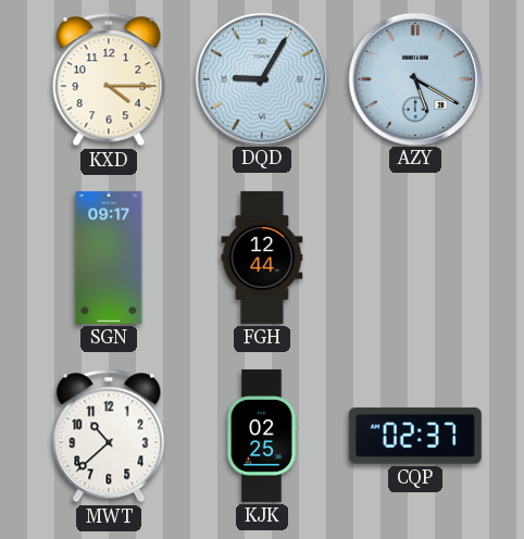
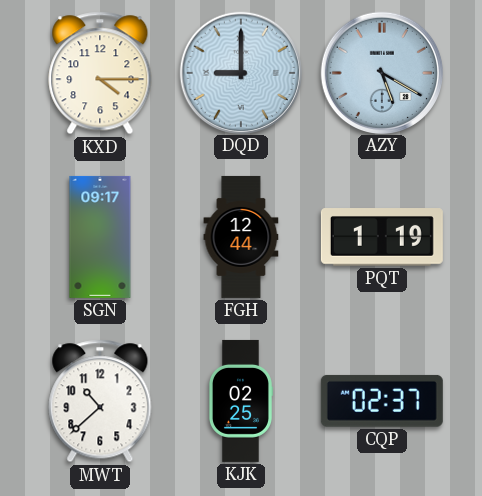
DQD: 9:05 -> 9:00 (240, 72)
PQT: none -> 1:19 (382, 237)
